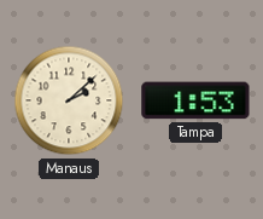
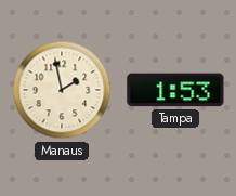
Manaus: 2:08 -> 1:58 (62, 90)
